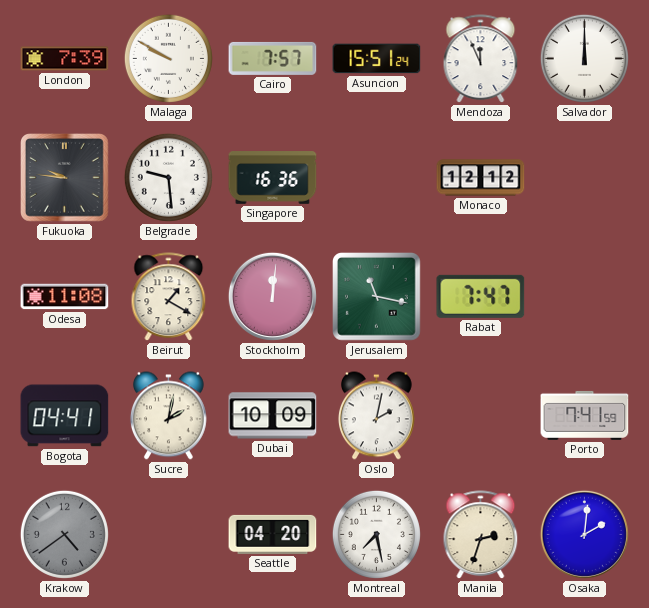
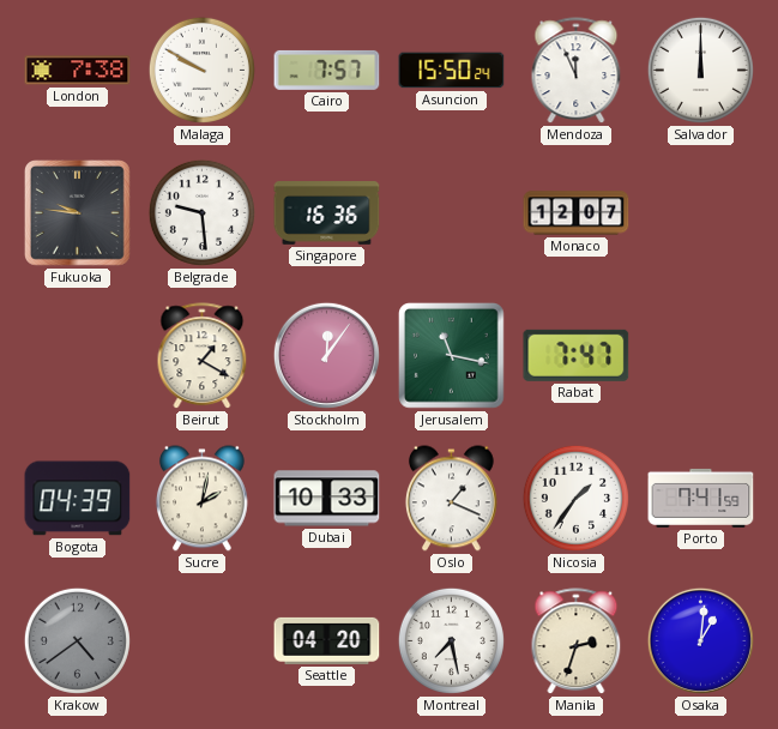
London: 7:39 -> 7:38 (78, 71)
Asuncion: 15:51 -> 15:50 (452, 71)
Monaco: 12:12 -> 12:07 (577, 213)
Odesa: 11:08 -> none (65, 297)
Stockholm: 12:01 -> 12:06 (326, 355)
Bogota: 04:41 -> 04:39 (78, 499)
Dubai: 10:09 -> 10:33 (327, 499)
Oslo: 2:02 -> 1:19 (451, 499)
Nicosia: none -> 1:36 (575, 498)
Osaka: 2:01 -> 1:01 (700, 640)
